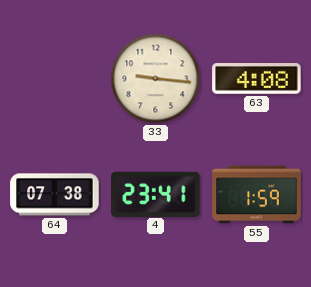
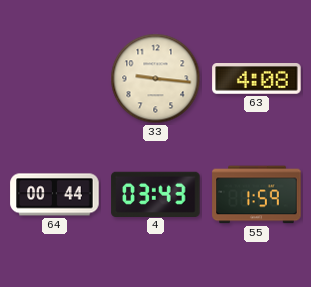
64: 07:38 -> 00:44 (55, 195)
4: 23:41 -> 03:43 (156, 194)
